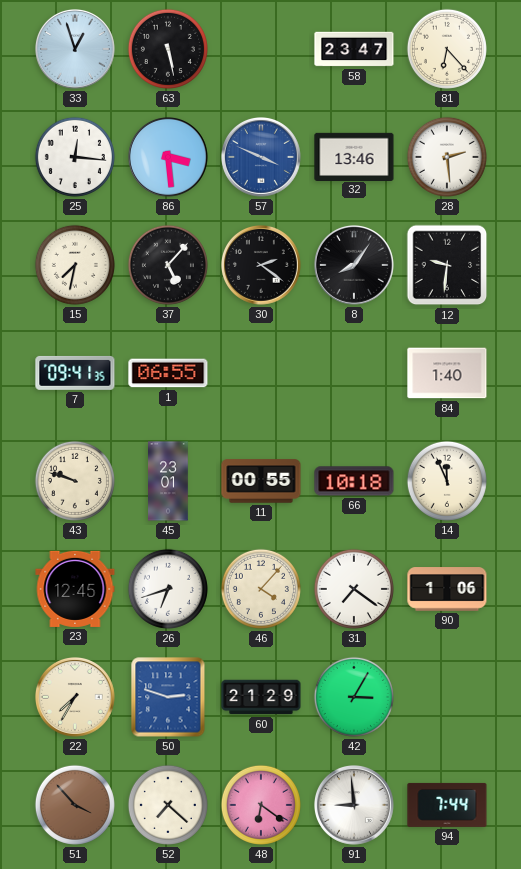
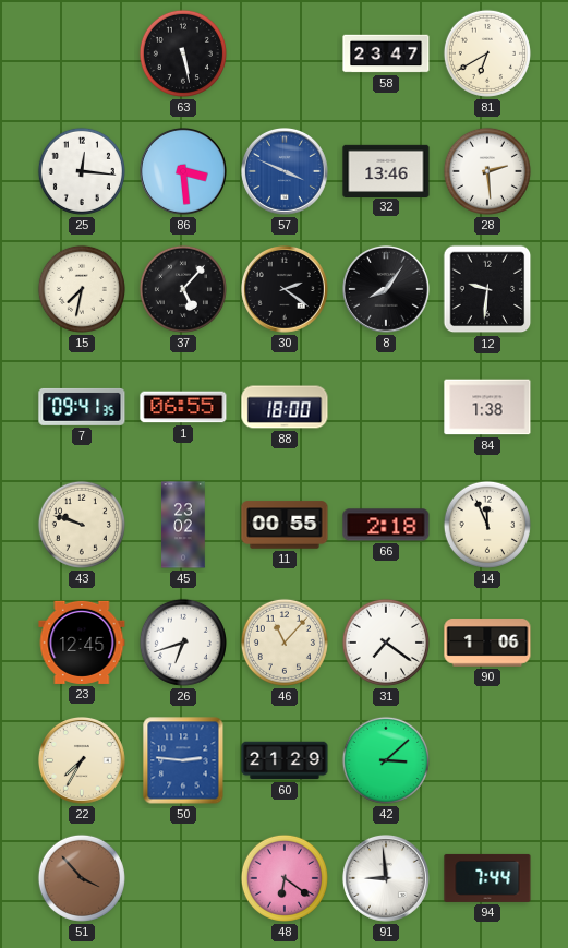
33: 12:57 -> none (76, 50)
81: 6:23 -> 6:40 (487, 53)
88: none -> 18:00 (285, 407)
84: 1:40 -> 1:38 (487, 407)
45: 23:01 -> 23:02 (183, 525)
66: 10:18 -> 2:18 (386, 525)
46: 4:07 -> 11:07 (285, 643)
50: 2:48 -> 2:46 (183, 760)
42: 3:05 -> 3:08 (386, 760)
52: 7:22 -> none (168, 805)
